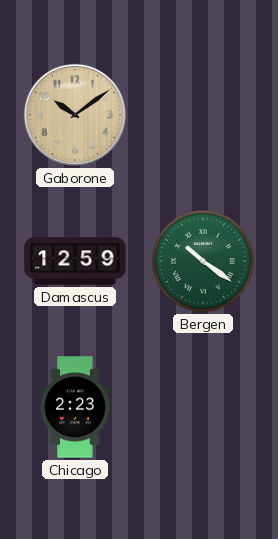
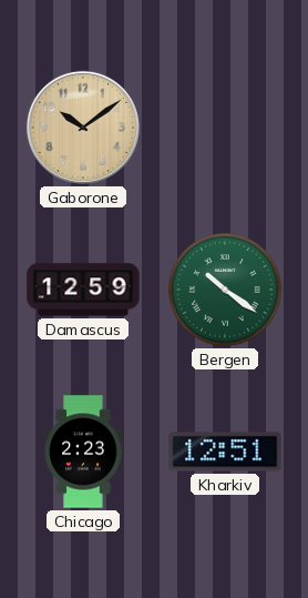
Kharkiv: none -> 12:51 (225, 452)
